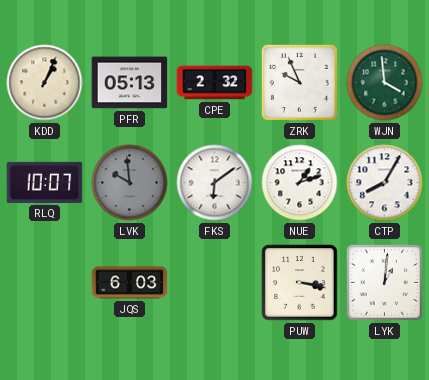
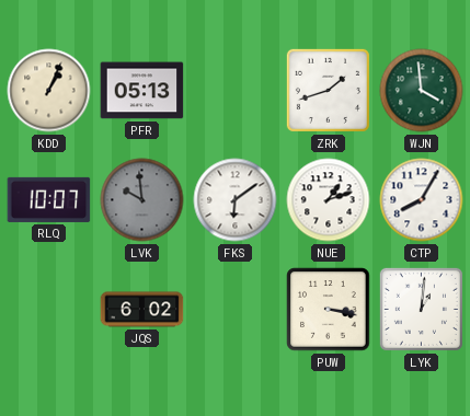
CPE: 2:32 -> none (215, 83)
ZRK: 9:56 -> 1:42 (328, 90)
JQS: 6:03 -> 6:02 (142, 310)
